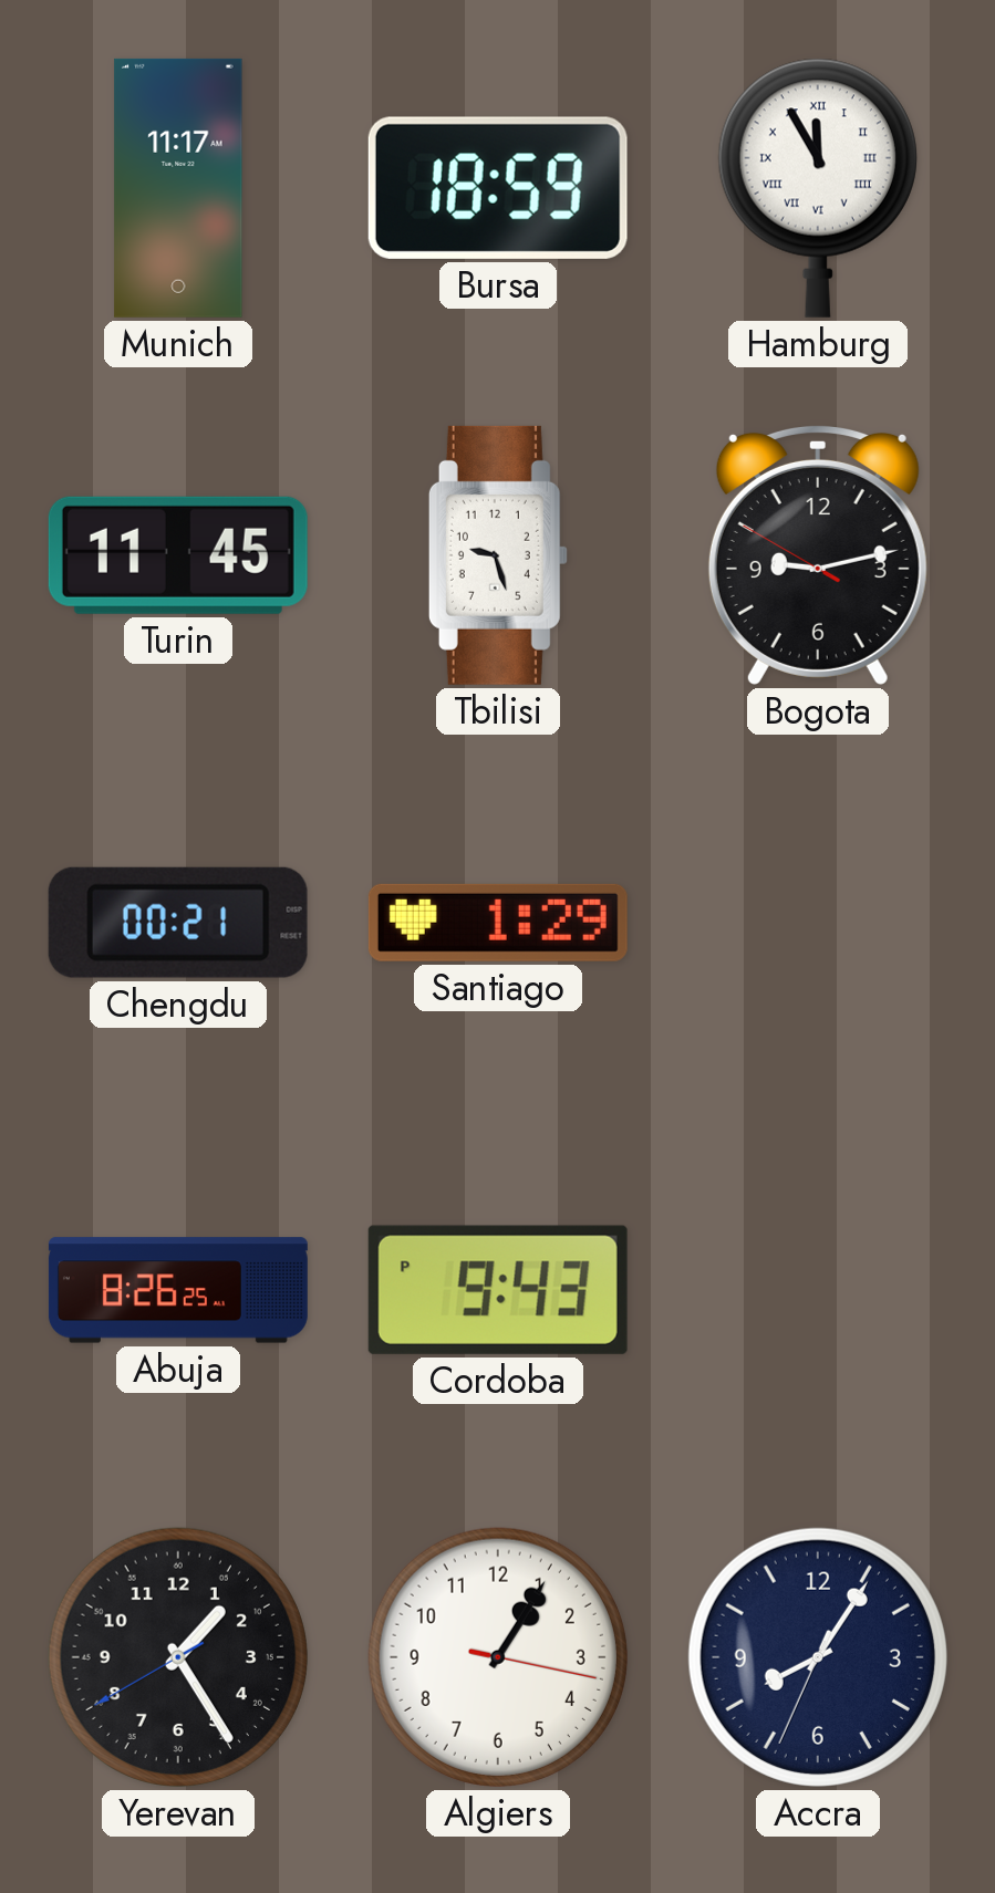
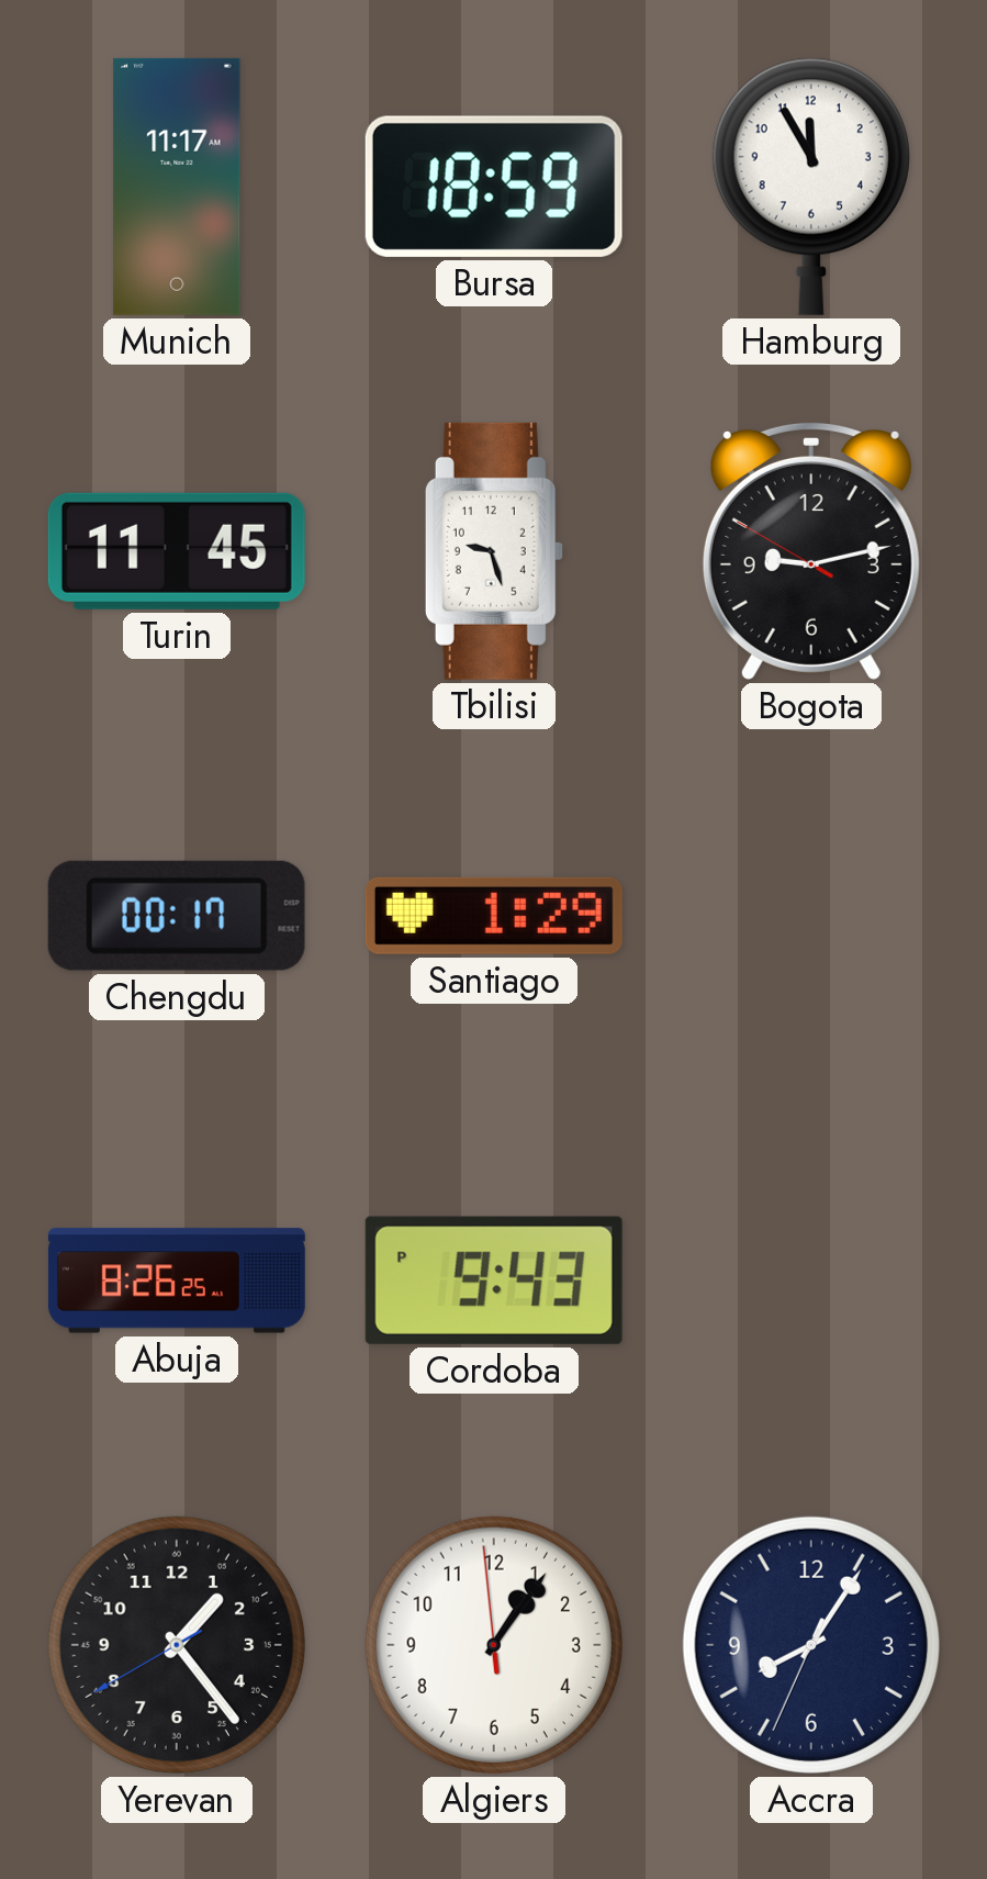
Hamburg numerals: Roman -> Arabic (811, 187)
Chengdu: 00:21 -> 00:17 (177, 916)
Yerevan: 1:24 -> 1:23 (177, 1645)
Algiers: 1:05:17 -> 1:05:59 (494, 1645)
